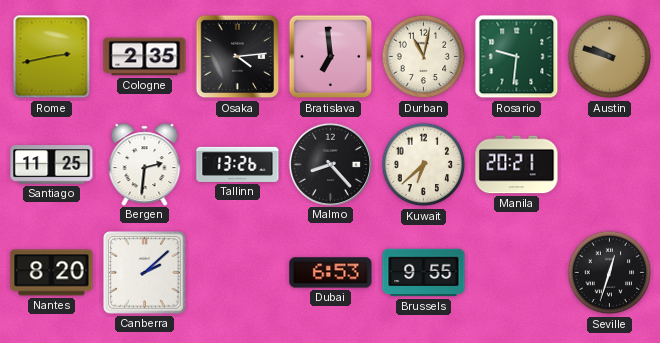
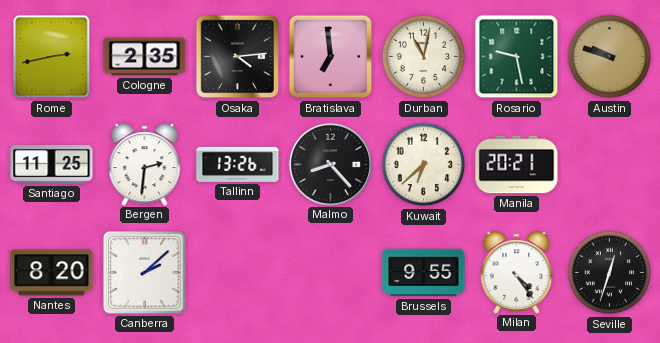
Rosario: 9:31 -> 9:28 (517, 57)
Dubai: 6:53 -> none (331, 273)
Milan: none -> 4:24 (517, 272)
